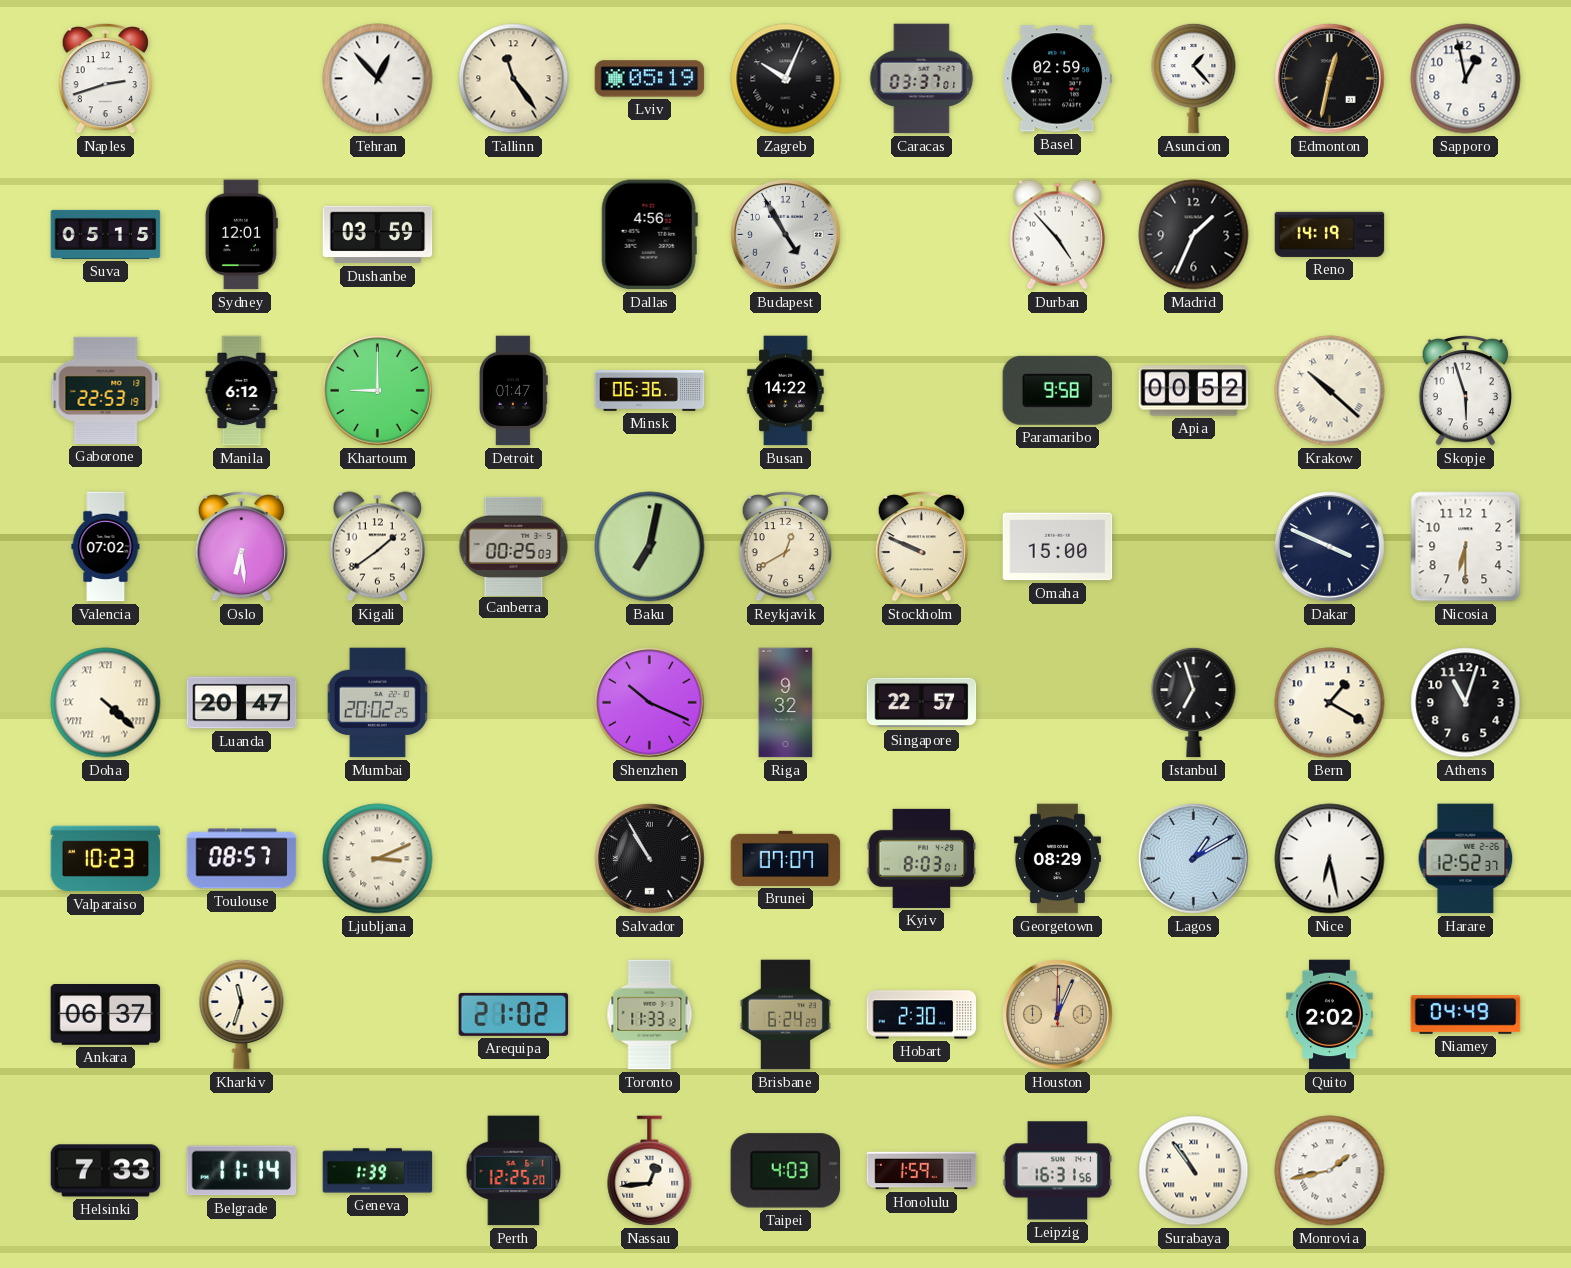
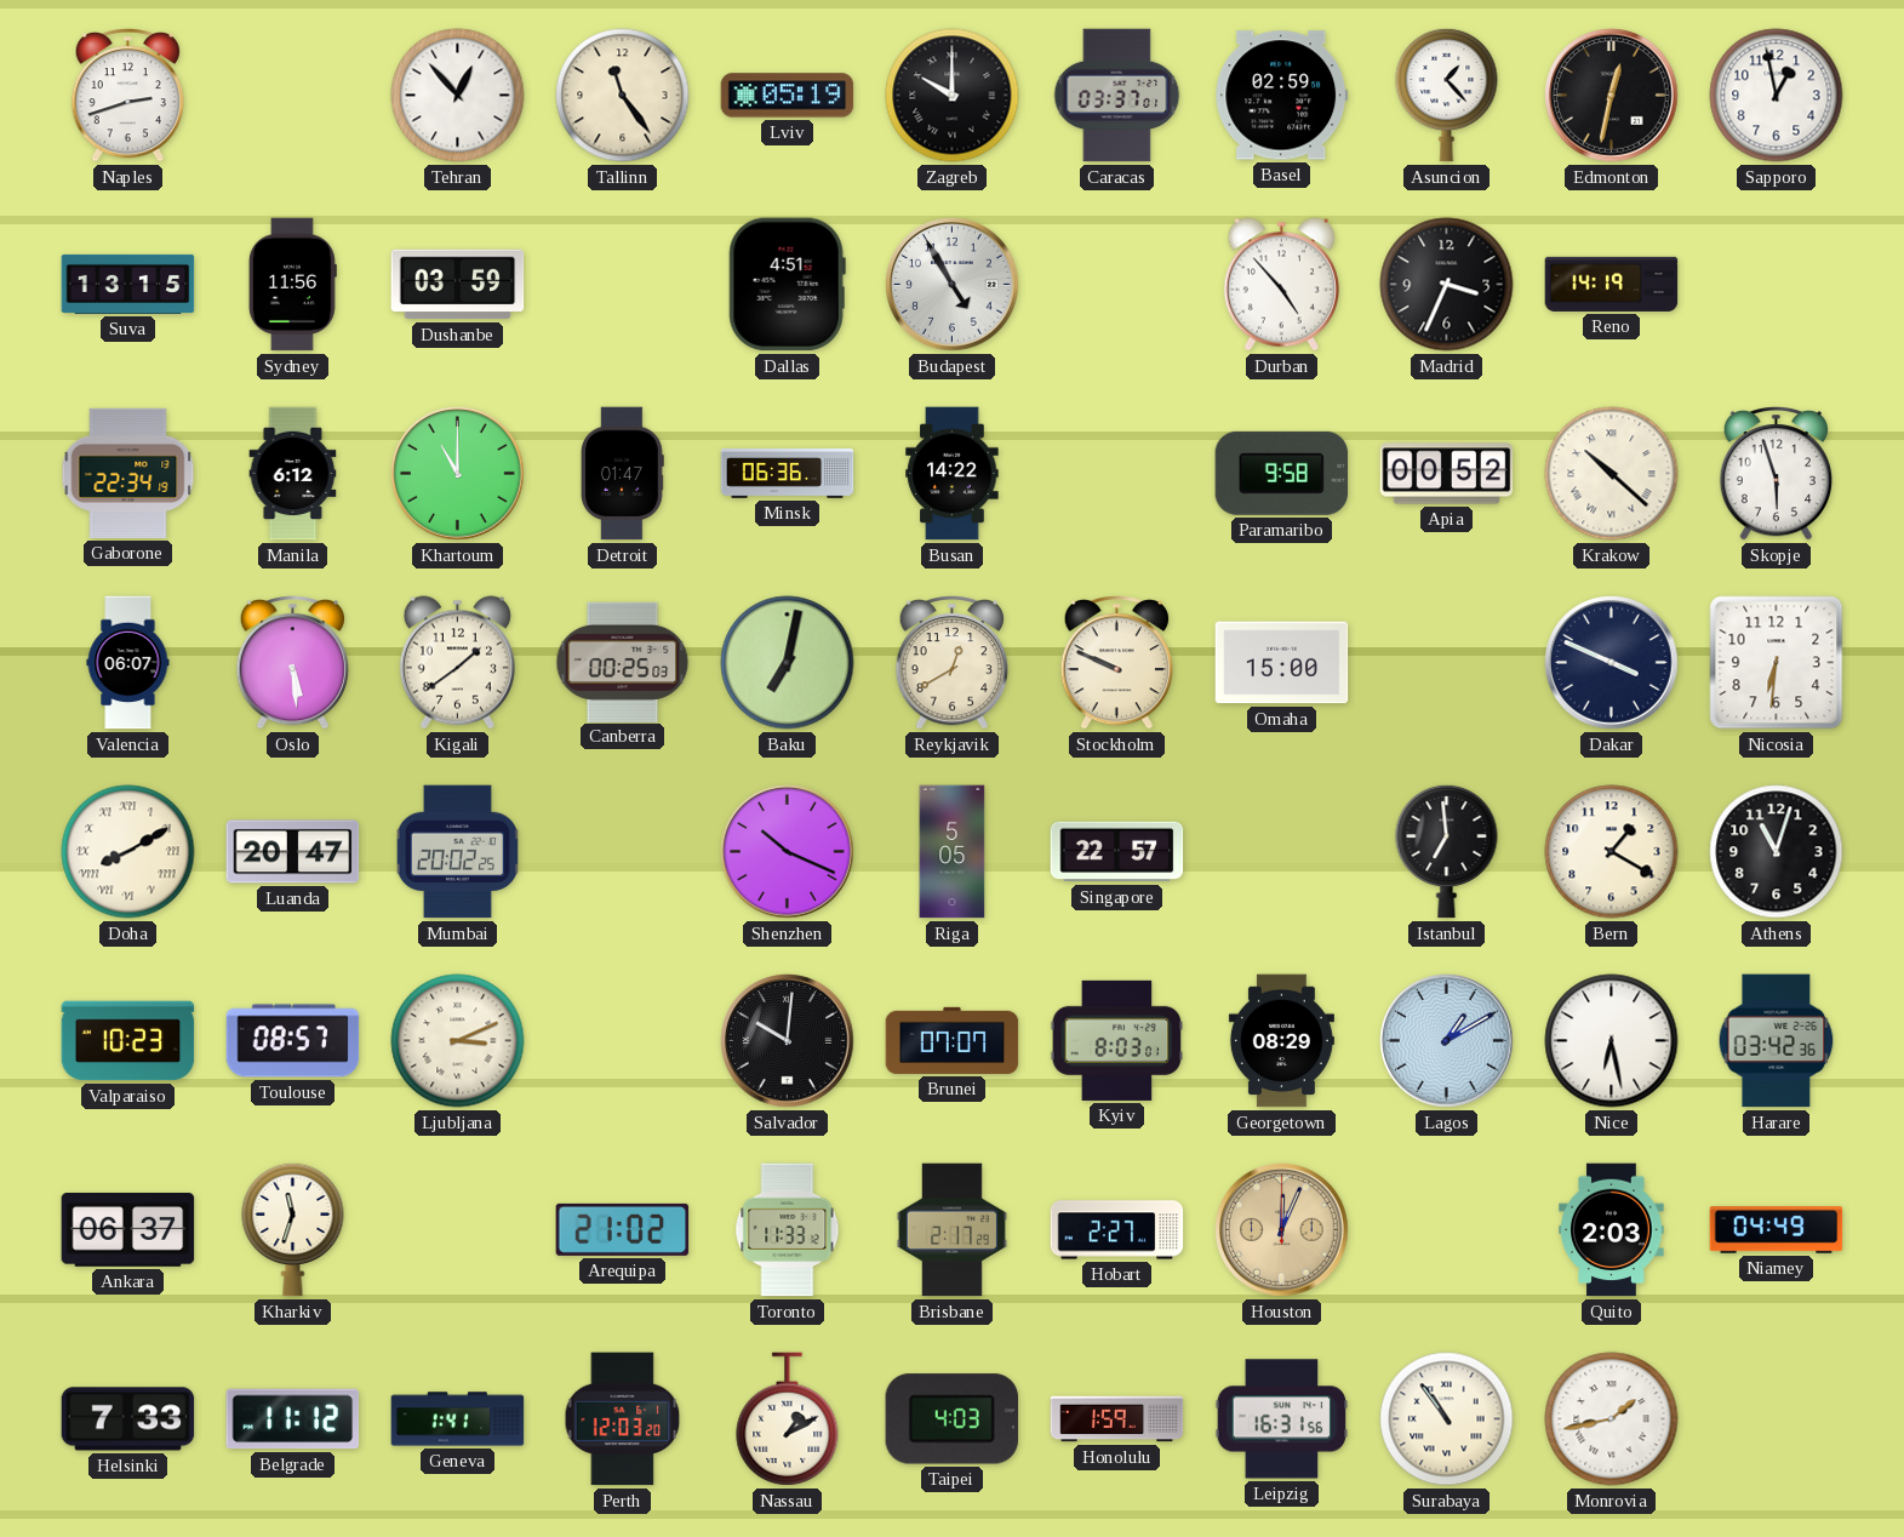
Zagreb: 10:04 -> 10:00 (953, 96)
Suva: 05:15 -> 13:15 (128, 284)
Sydney: 12:01 -> 11:56 (292, 285)
Dallas: 4:56 -> 4:51 (787, 285)
Madrid: 1:34 -> 3:34 (1447, 285)
Gaborone: 22:53 -> 22:34 (128, 473)
Khartoum: 9:00 -> 11:00 (458, 474)
Valencia: 07:02 -> 06:07 (128, 663)
Oslo: 6:29 -> 5:29 (292, 663)
Nicosia: 6:30 -> 6:31 (1777, 663)
Doha: 4:22 -> 8:10 (128, 852)
Riga: 9:32 -> 5:05 (953, 852)
Istanbul: 6:57 -> 6:59 (1447, 851)
Salvador: 10:55 -> 10:01 (788, 1041)
Harare: 12:52 -> 03:42 (1777, 1041)
Brisbane: 6:24 -> 2:17 (951, 1230)
Hobart: 2:30 -> 2:27 (1117, 1230)
Quito: 2:02 -> 2:03 (1612, 1230)
Belgrade: 11:14 -> 11:12 (293, 1419)
Geneva: 1:39 -> 1:41 (458, 1419)
Perth: 12:25 -> 12:03 (623, 1419)
Nassau: 12:44 -> 1:10 (788, 1419)
